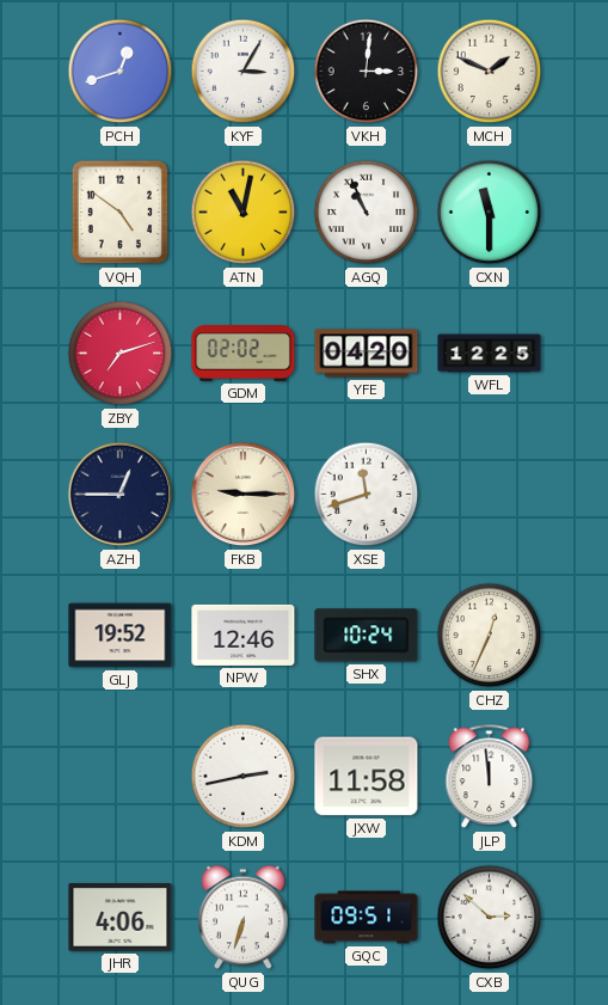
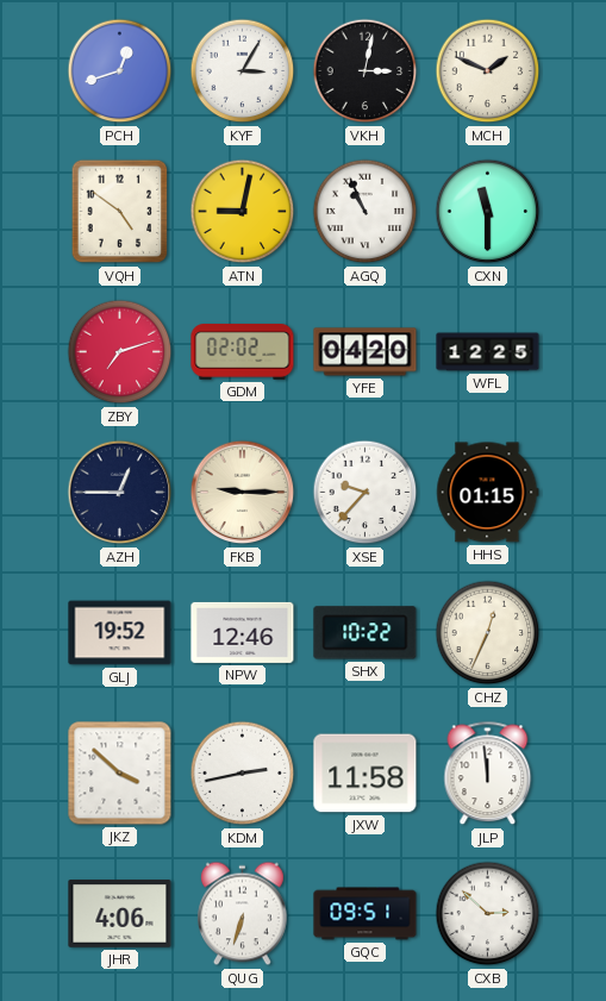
VKH: 3:01 -> 3:02 (366, 71)
ATN: 11:02 -> 9:02 (243, 212)
XSE: 11:42 -> 9:37 (366, 493)
HHS: none -> 01:15 (488, 493)
SHX: 10:24 -> 10:22 (366, 633)
JKZ: none -> 3:52 (120, 774)
